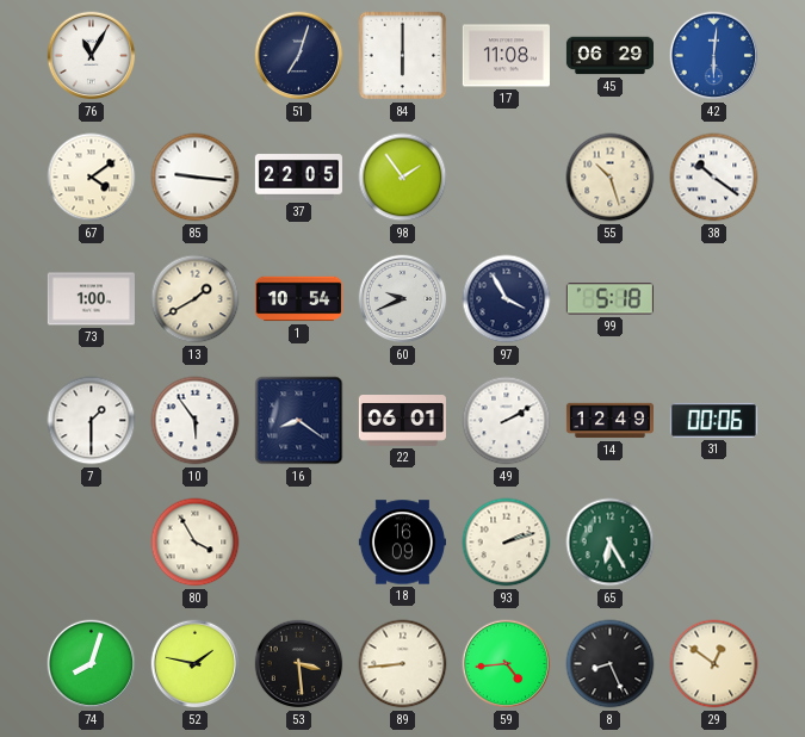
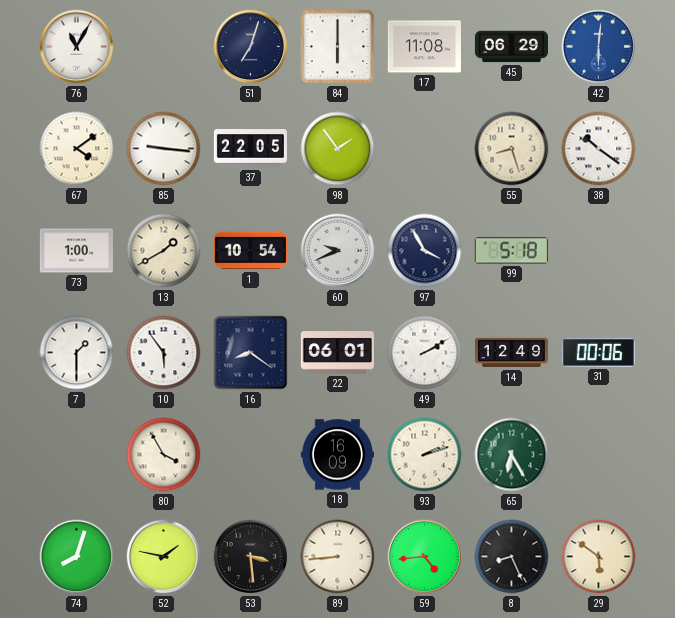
55: 10:27 -> 8:27 (512, 149)
29: 12:51 -> 5:51 (599, 557)
